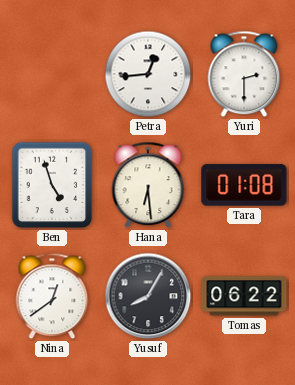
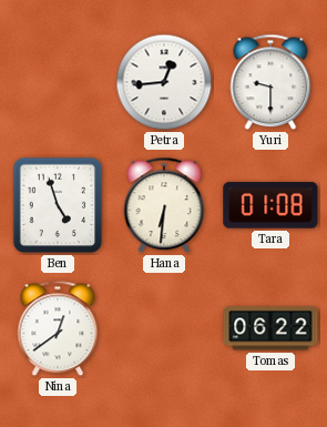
Yuri: 2:30 -> 9:30 (270, 82)
Hana: 6:29 -> 6:31 (164, 205)
Yusuf: 8:05 -> none (148, 296)
